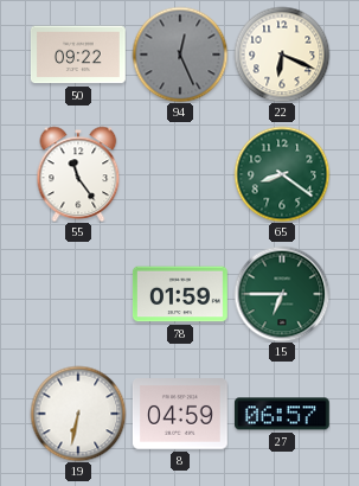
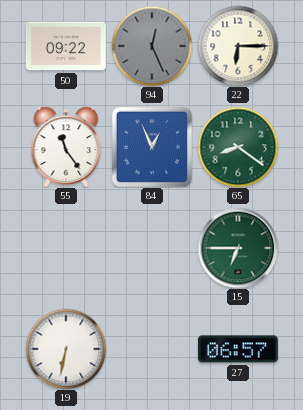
22: 6:19 -> 6:15 (238, 46)
84: none -> 12:56 (152, 147)
78: 01:59 -> none (181, 294)
8: 04:59 -> none (180, 414)
